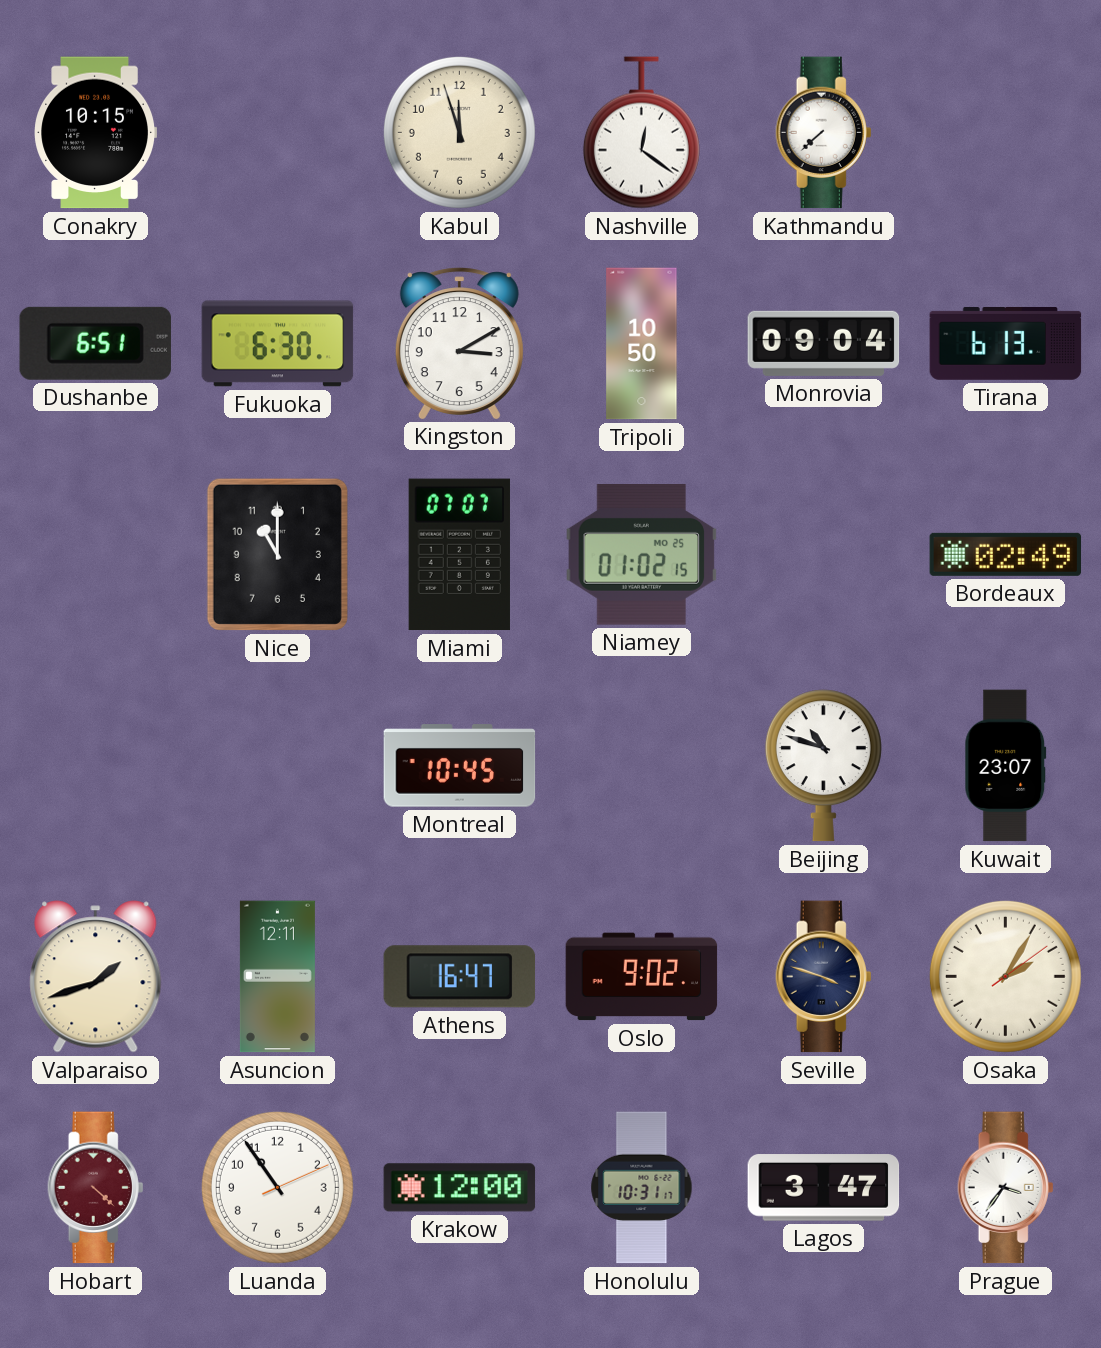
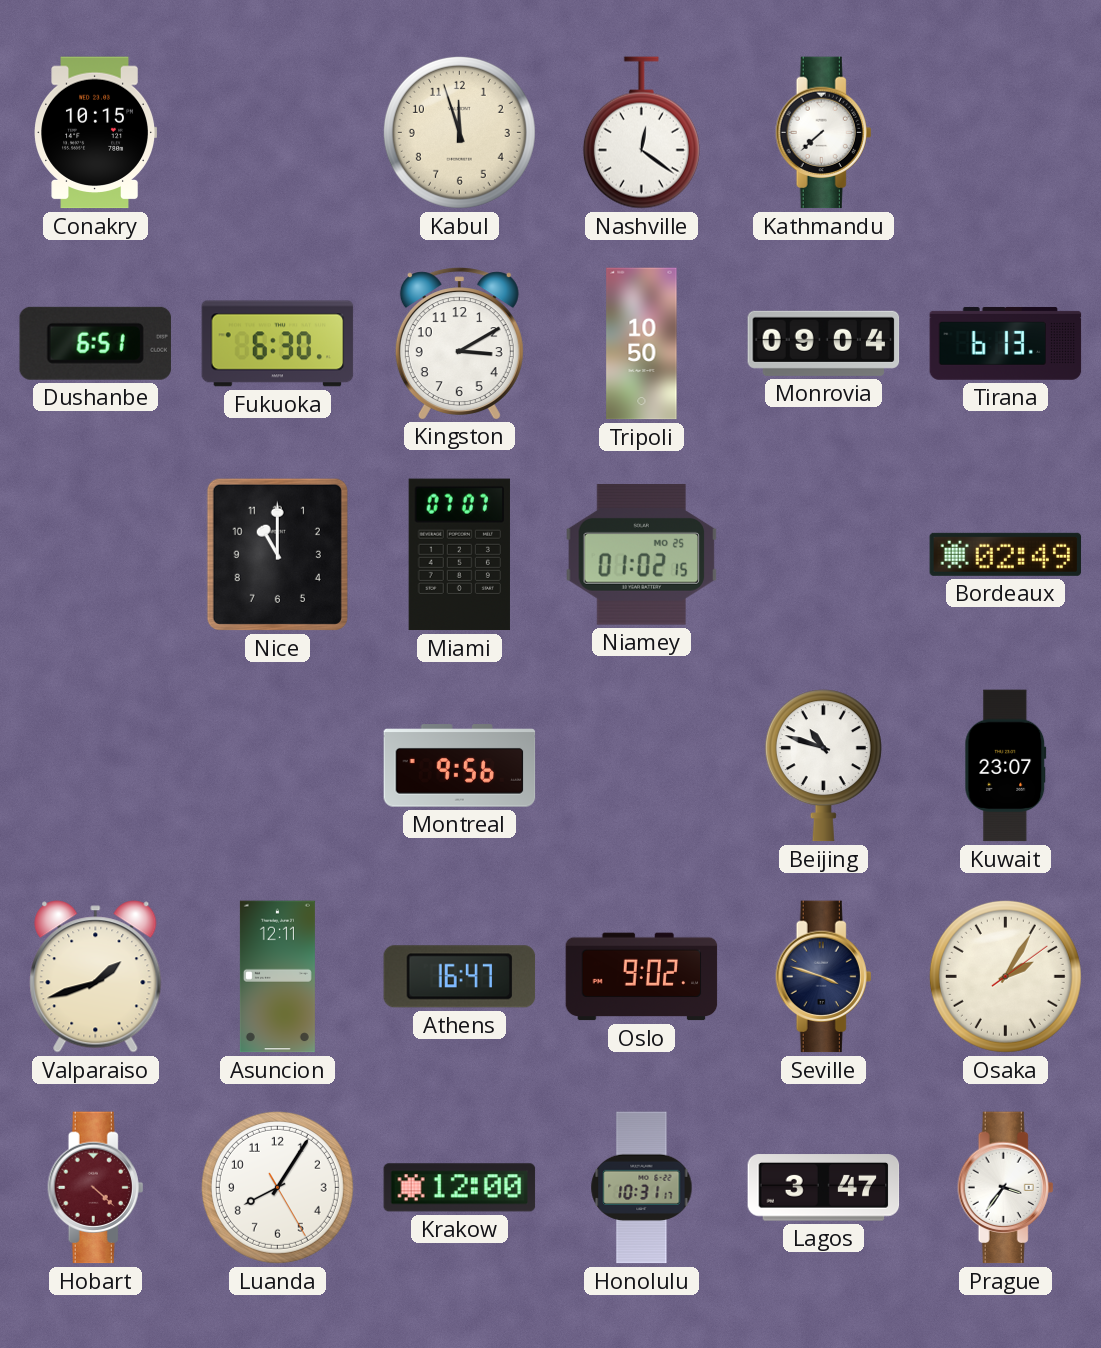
Montreal: 10:45 -> 9:56 (460, 766)
Luanda: 10:54 -> 8:05 (277, 1187)
